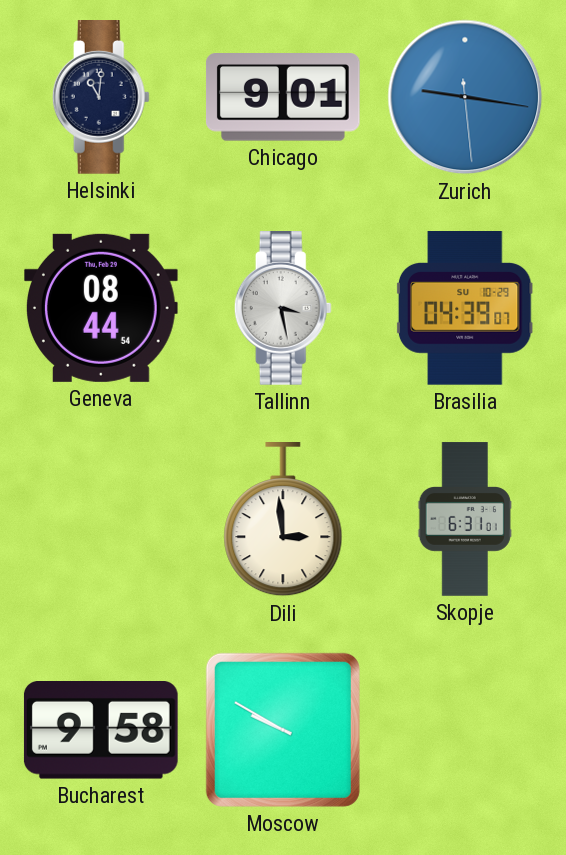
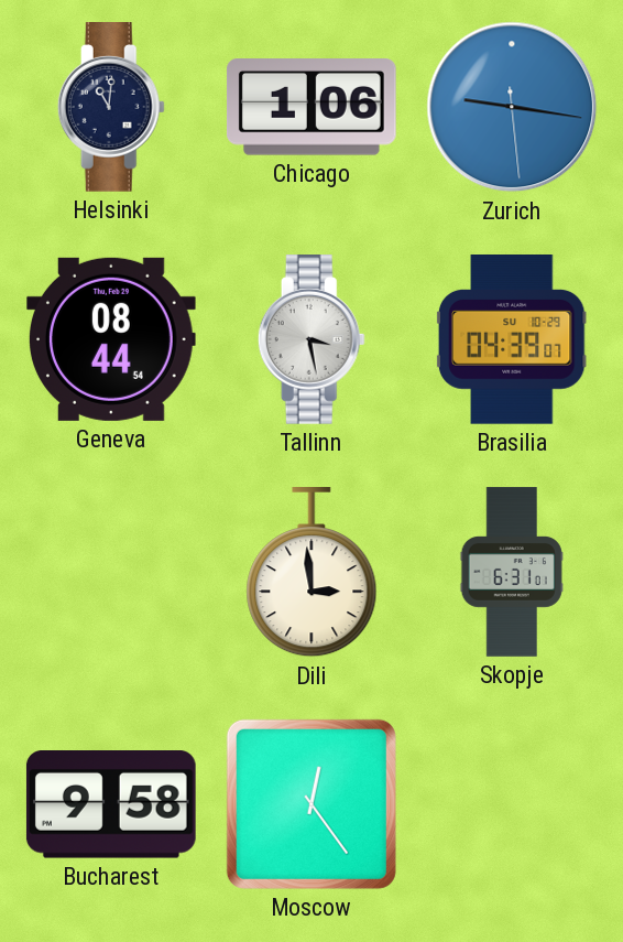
Chicago: 9:01 -> 1:06 (311, 108)
Moscow: 9:50 -> 12:24 (311, 804)
